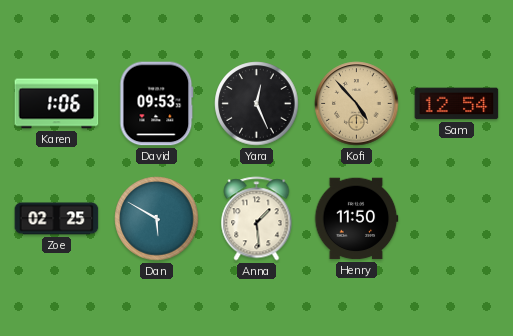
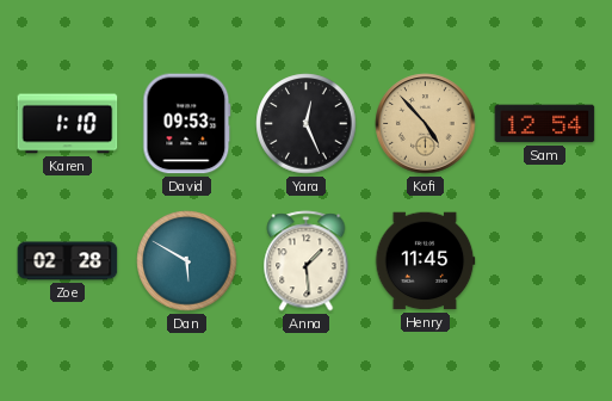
Karen: 1:06 -> 1:10 (68, 124)
Zoe: 02:25 -> 02:28 (68, 261)
Henry: 11:50 -> 11:45 (425, 261)
